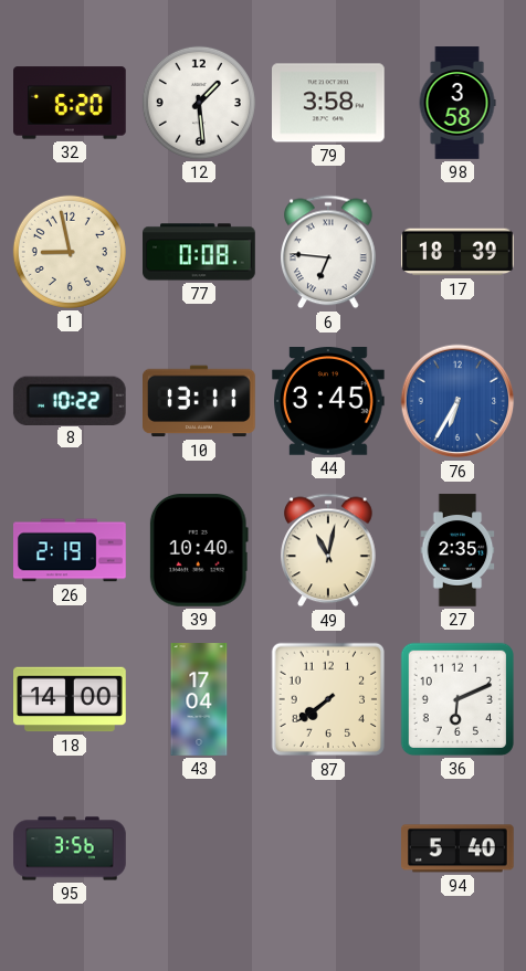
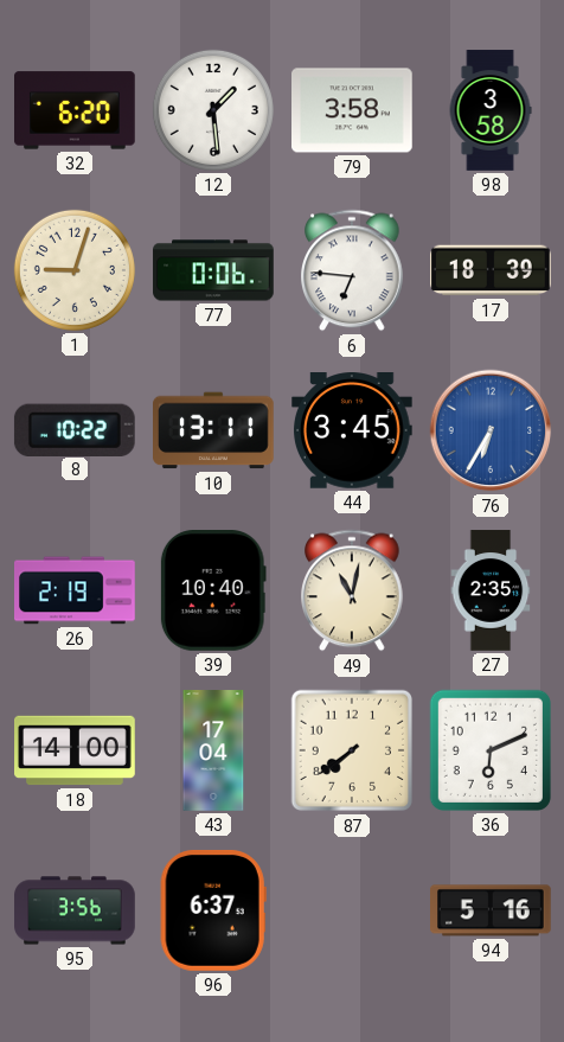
1: 8:58 -> 9:03 (75, 270)
77: 0:08 -> 0:06 (213, 270)
96: none -> 6:37 (213, 910)
94: 5:40 -> 5:16 (492, 910)
